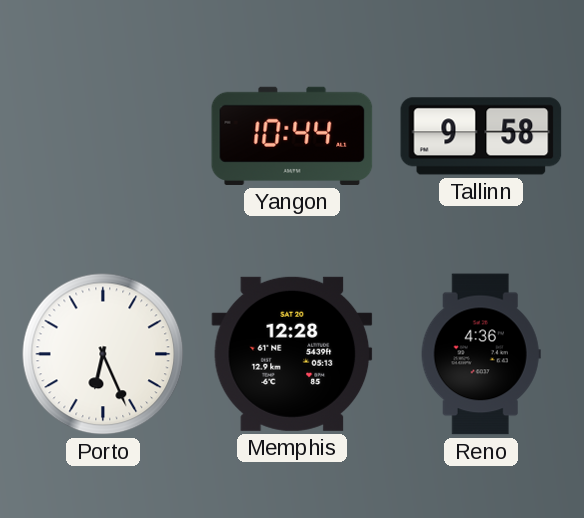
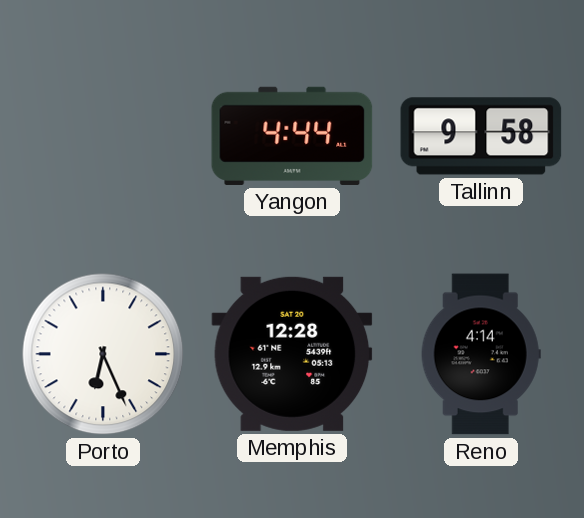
Yangon: 10:44 -> 4:44 (292, 136)
Reno: 4:36 -> 4:14 (481, 354)
